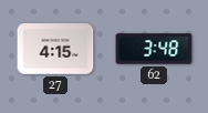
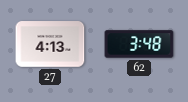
27: 4:15 -> 4:13 (50, 44)
